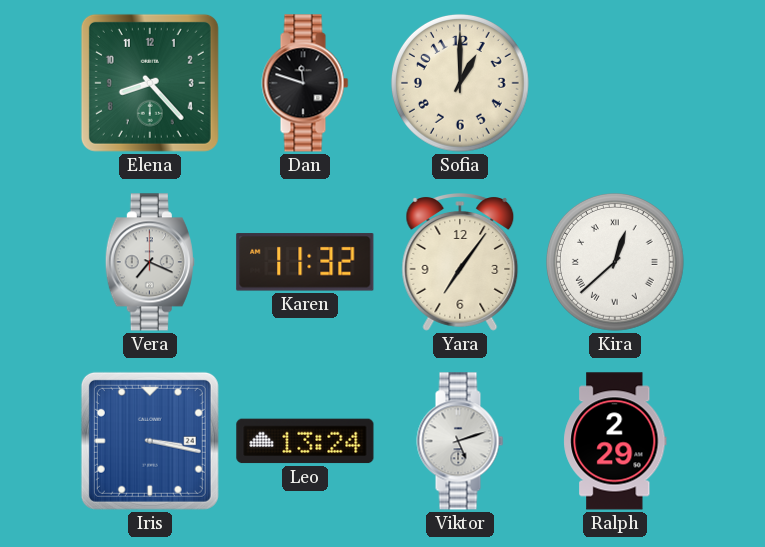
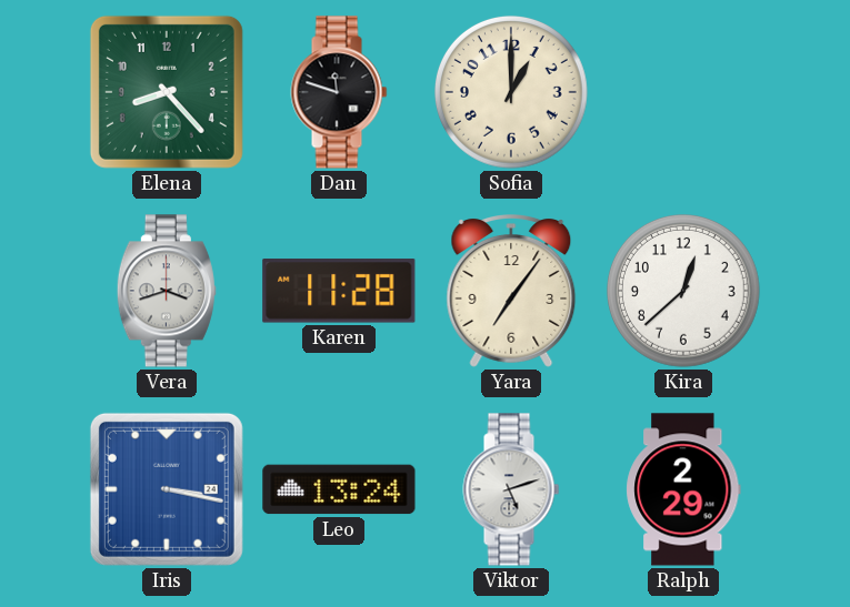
Vera: 7:19 -> 3:42 (167, 291)
Karen: 11:32 -> 11:28 (339, 291)
Kira numerals: Roman -> Arabic (683, 291)
